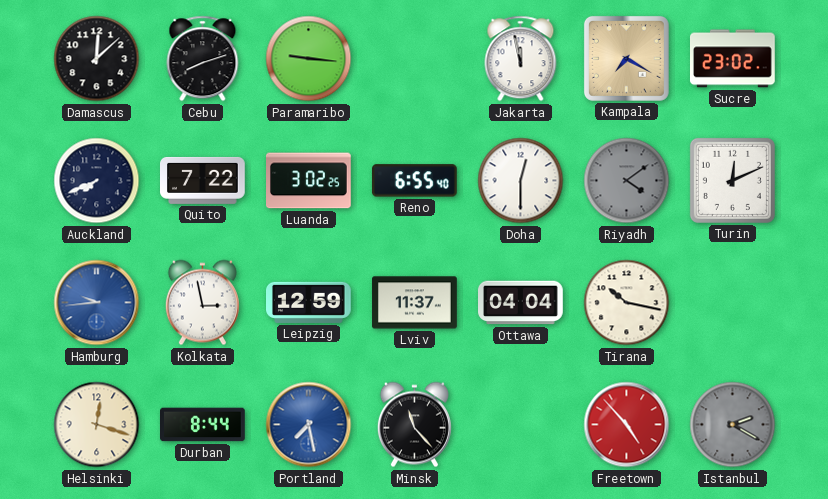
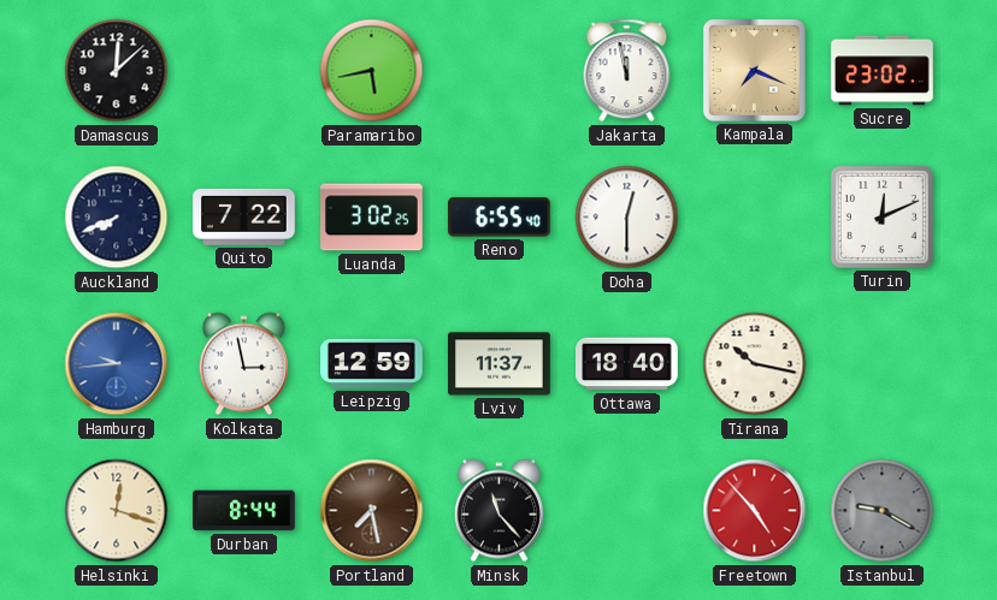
Cebu: 8:12 -> none (203, 59)
Paramaribo: 9:16 -> 5:43 (372, 71)
Kampala: 7:20 -> 7:19 (754, 70)
Riyadh: 4:09 -> none (627, 181)
Ottawa: 04:04 -> 18:40 (627, 364)
Portland dial: blue -> brown (372, 511)
Istanbul: 2:20 -> 9:20 (883, 511)
